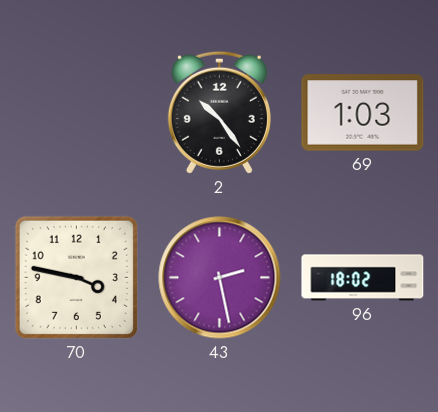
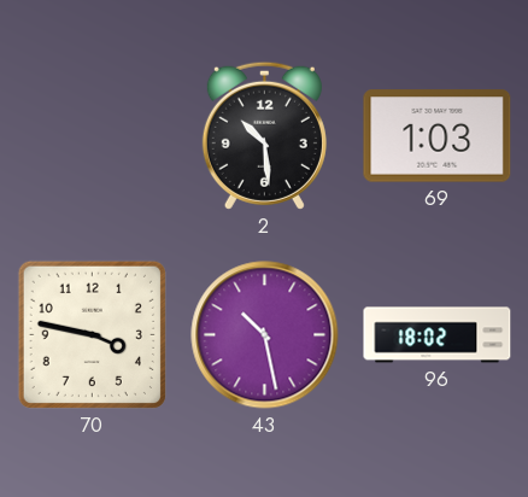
2: 10:24 -> 10:29 (264, 135)
43: 2:28 -> 10:28 (265, 335)
